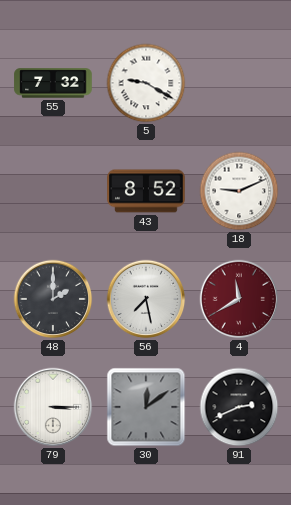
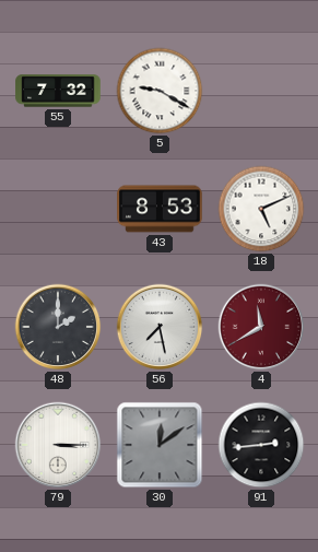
43: 8:52 -> 8:53 (160, 209)
18: 9:11 -> 5:11 (261, 209)
91: 2:41 -> 2:44 (261, 445)
